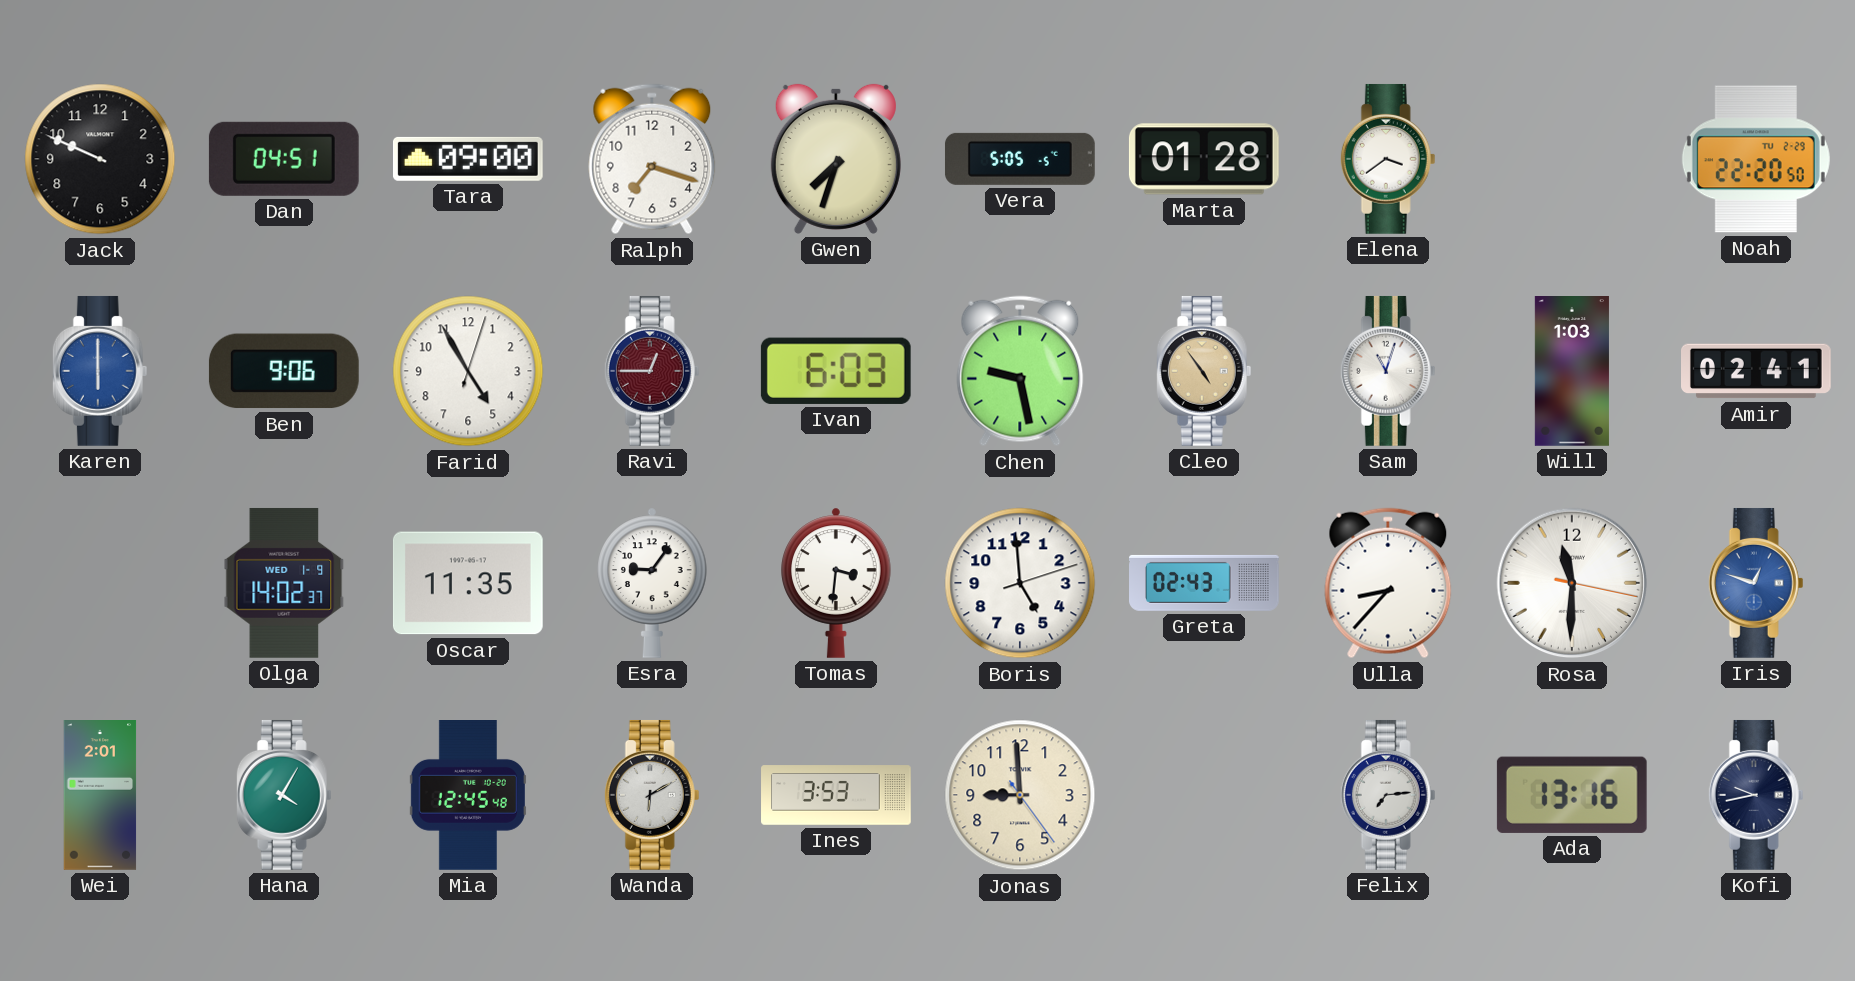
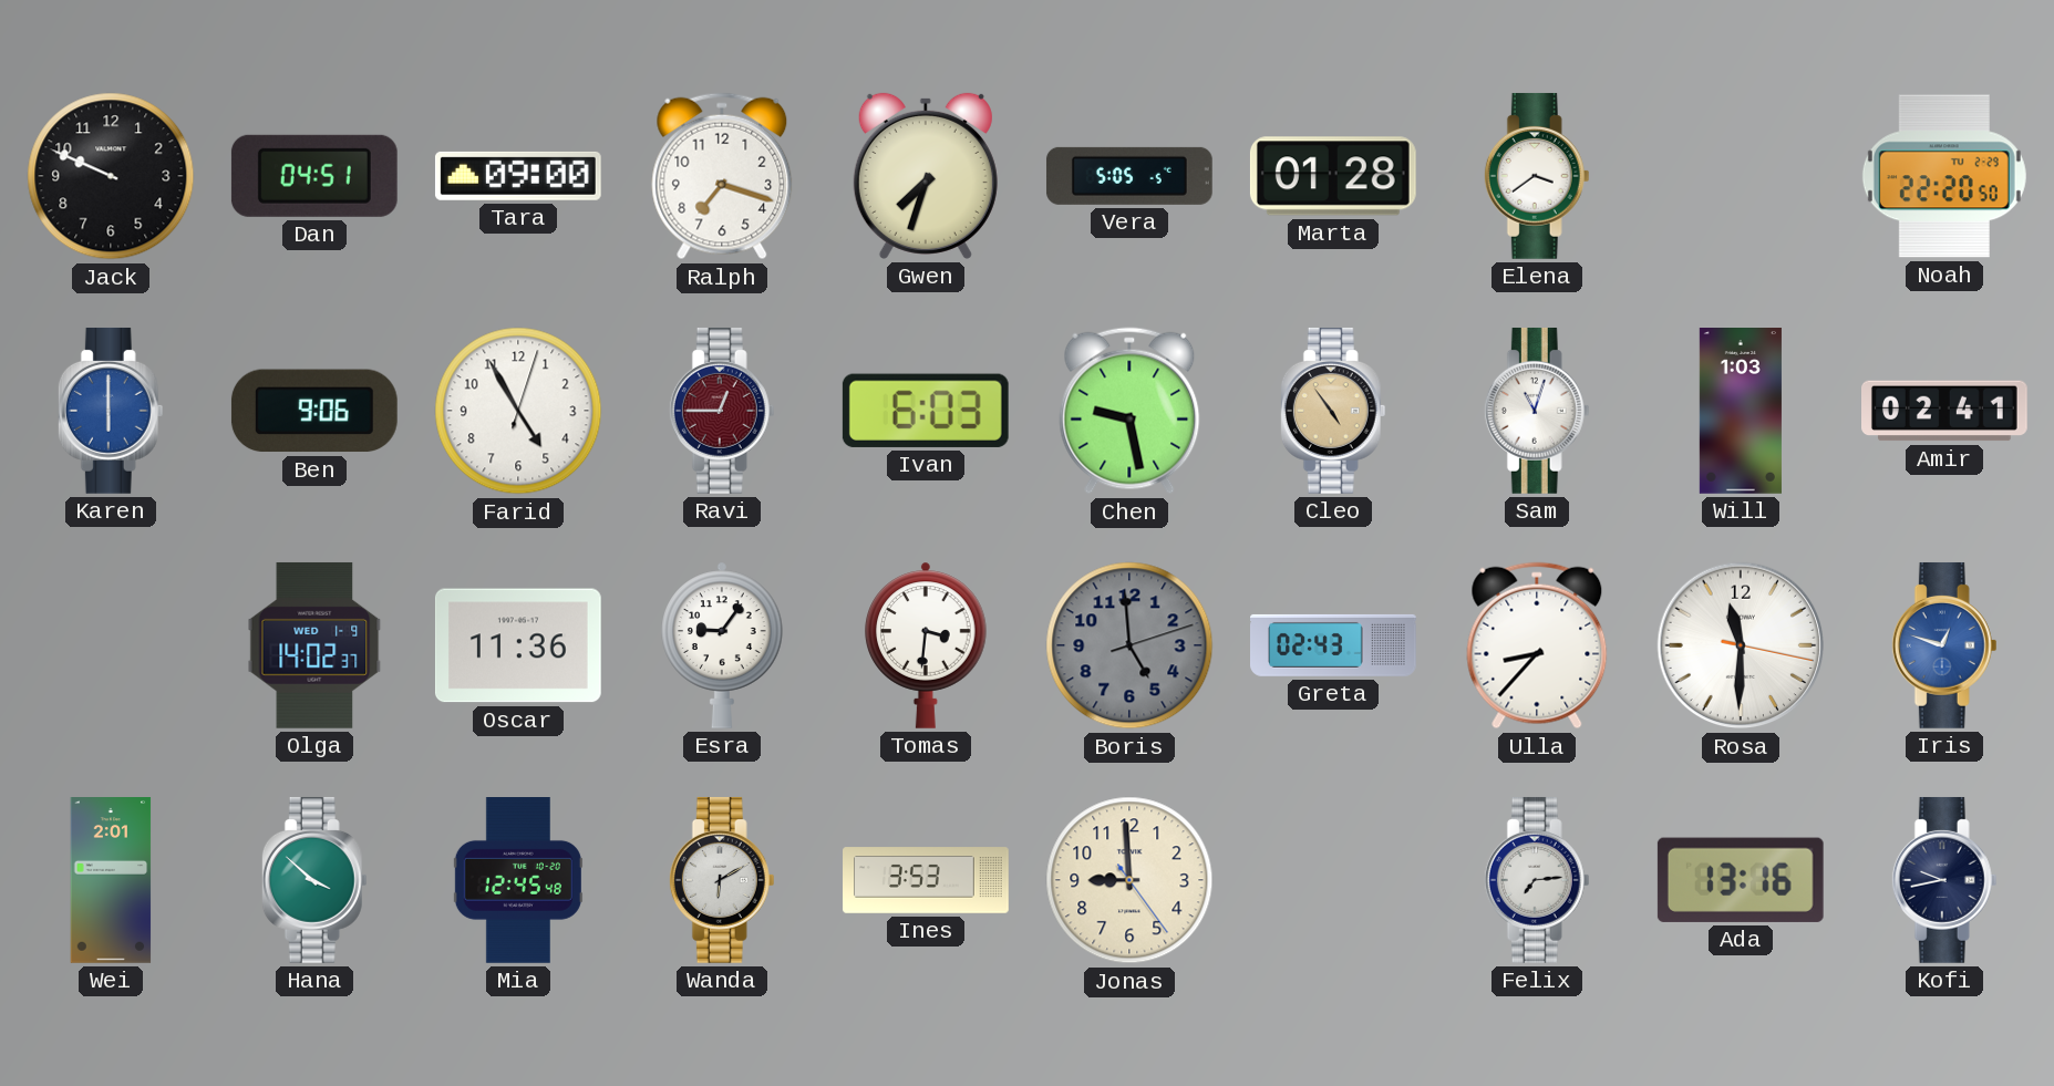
Oscar: 11:35 -> 11:36 (518, 645)
Boris dial: white -> grey (1129, 645)
Hana: 4:05 -> 3:52 (314, 880)
